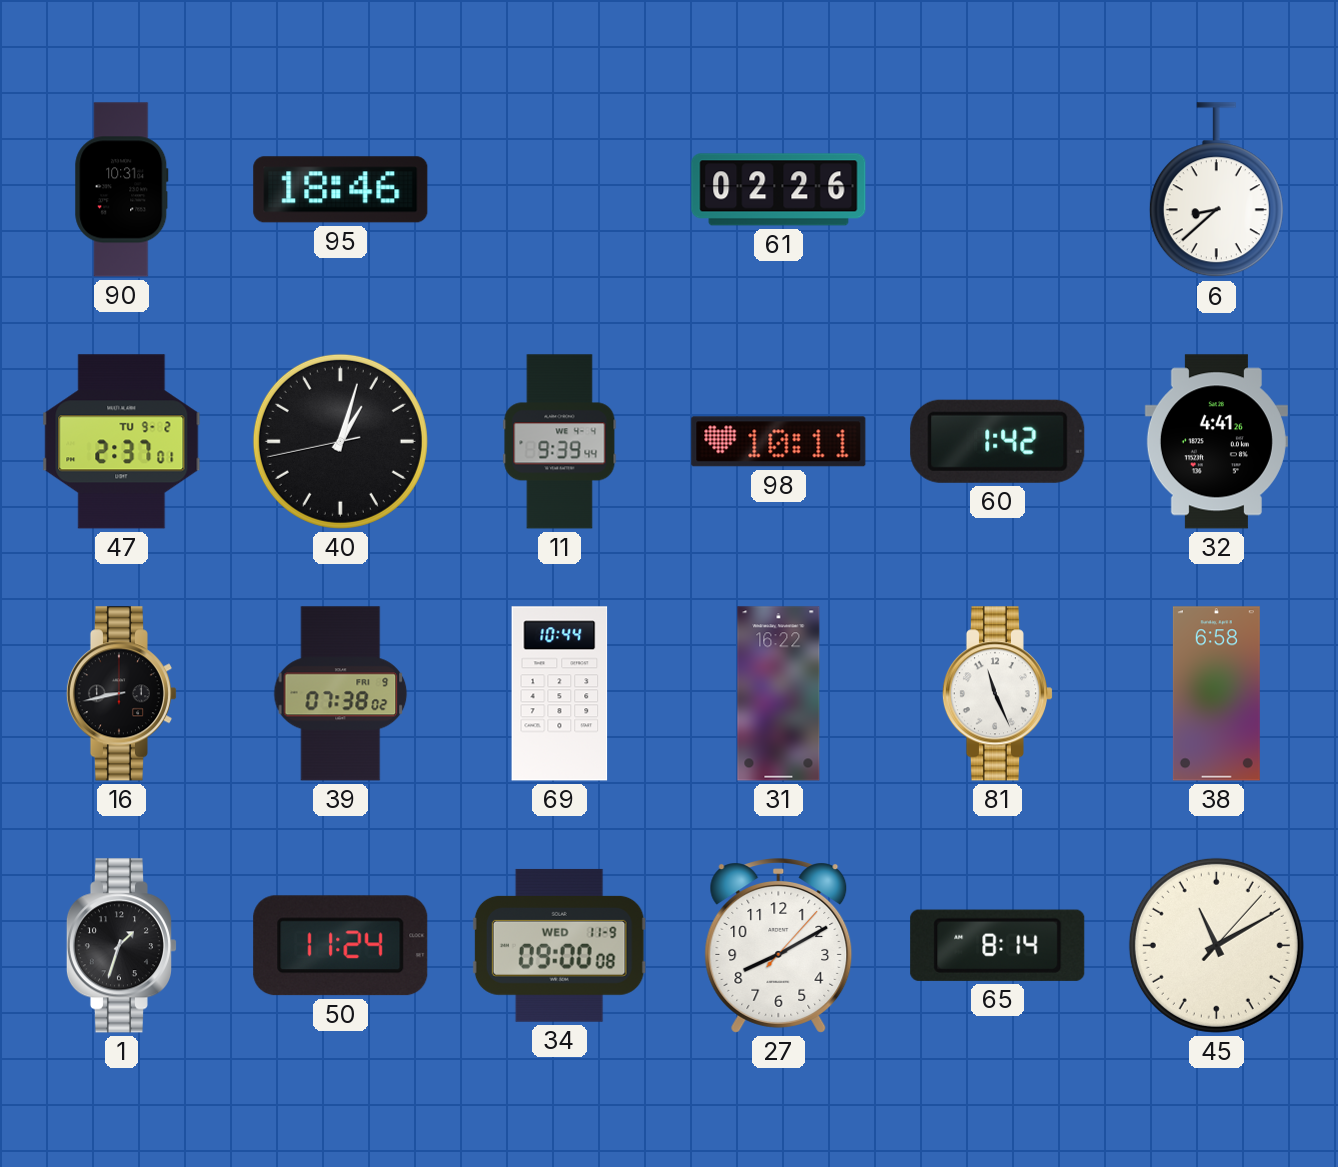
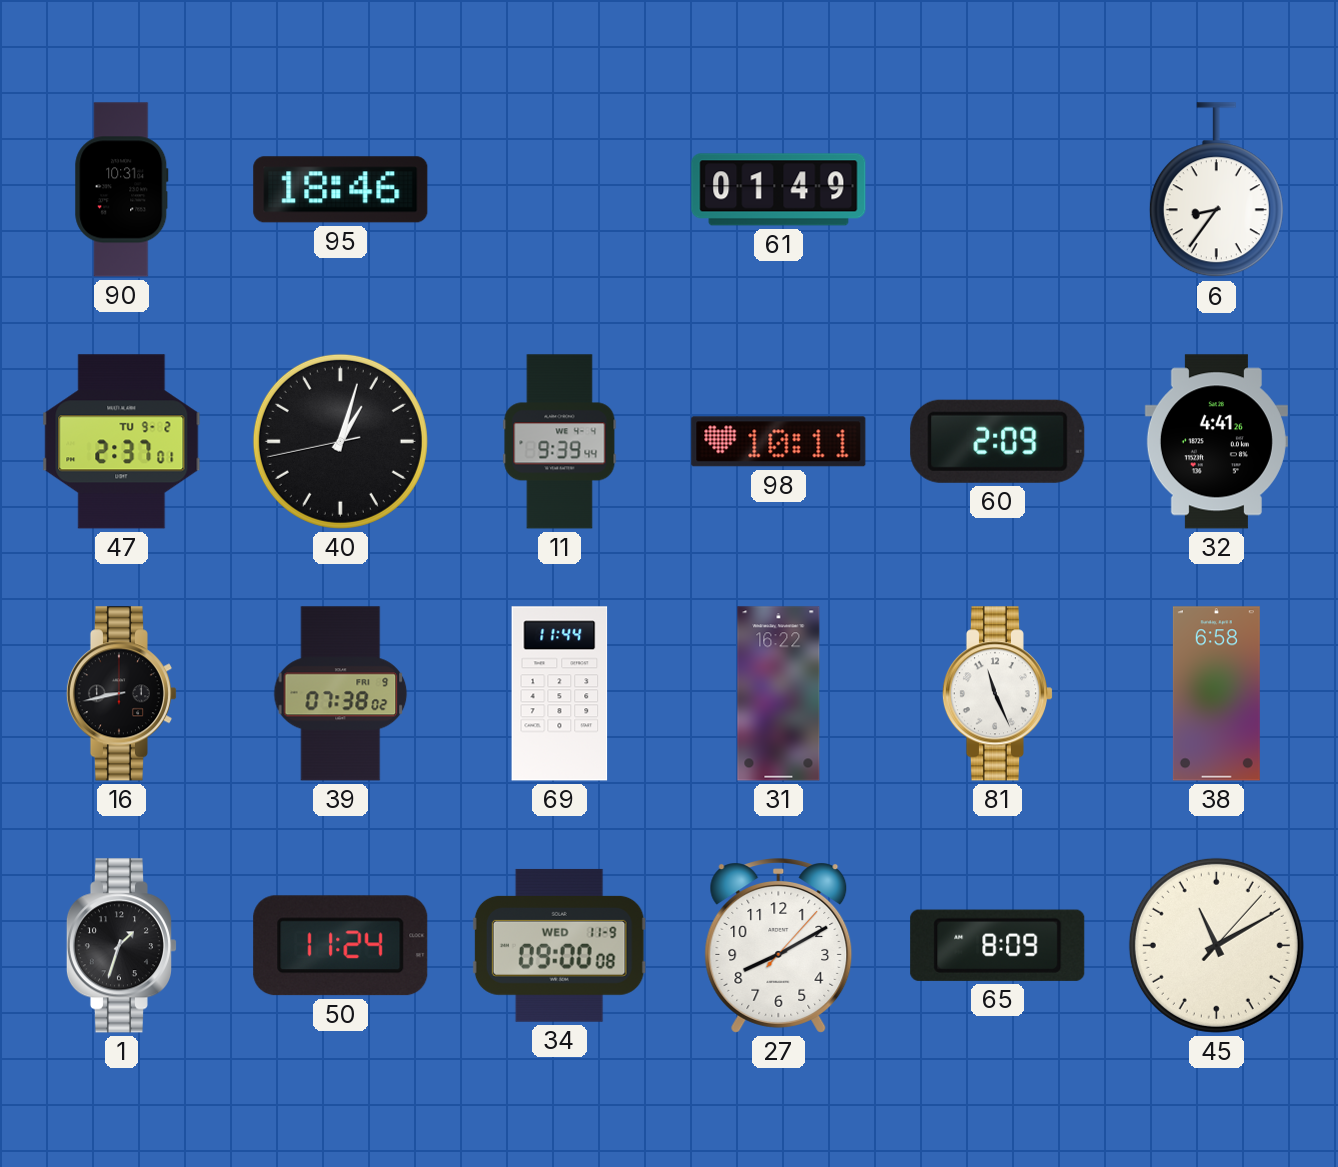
61: 02:26 -> 01:49 (779, 190)
6: 8:38 -> 8:36 (1216, 190)
60: 1:42 -> 2:09 (998, 441)
69: 10:44 -> 11:44 (560, 694)
65: 8:14 -> 8:09 (998, 945)
